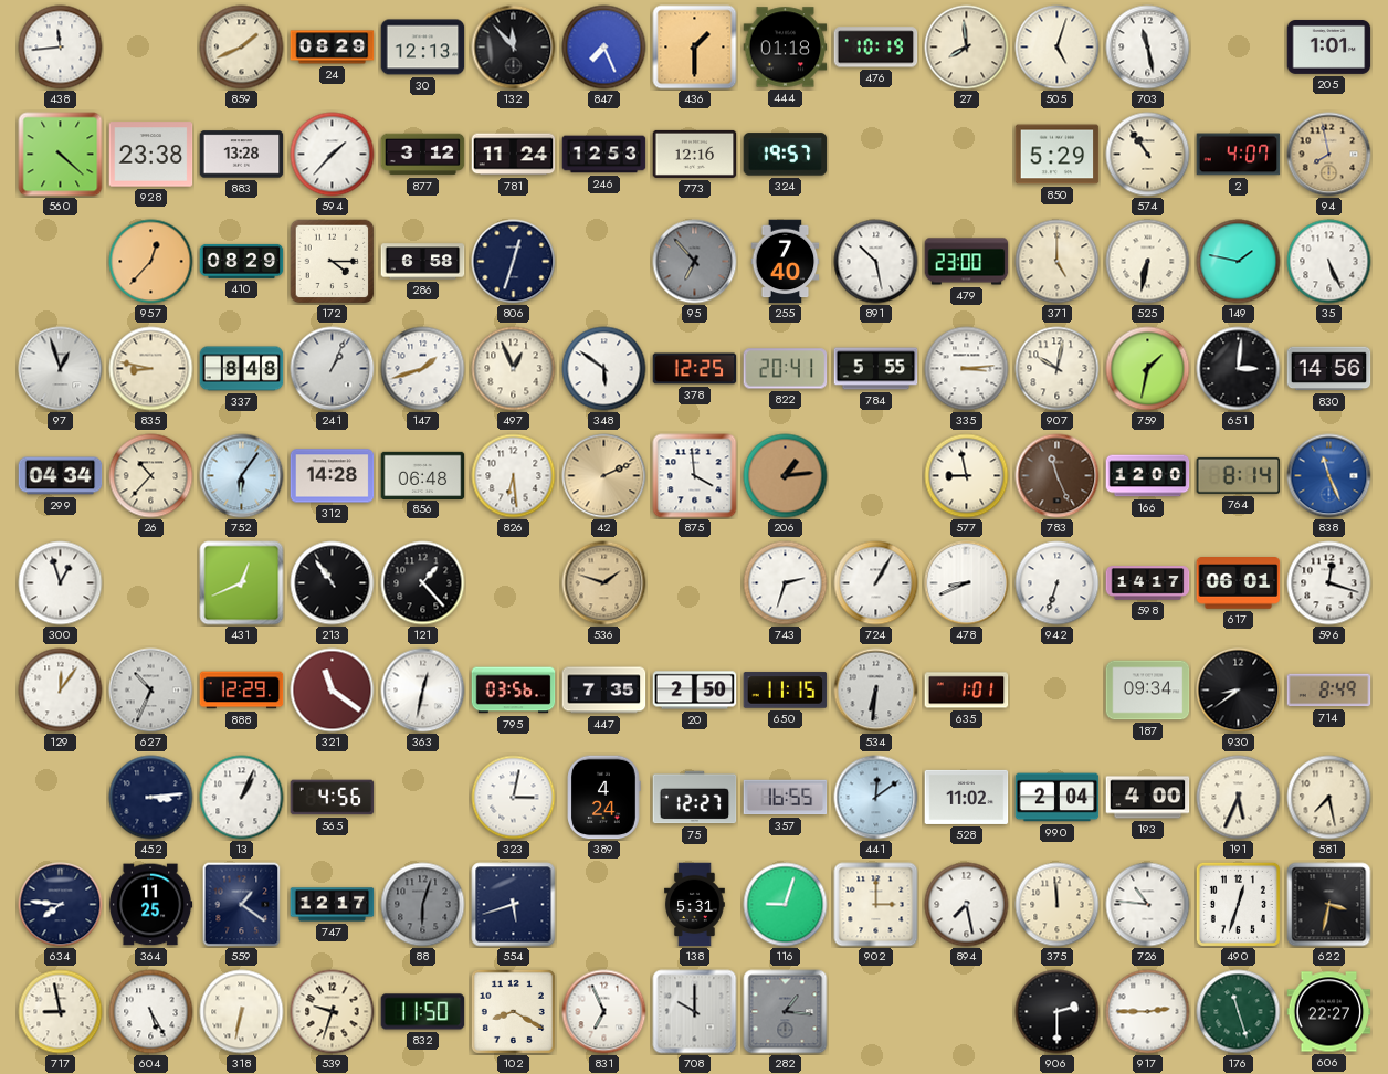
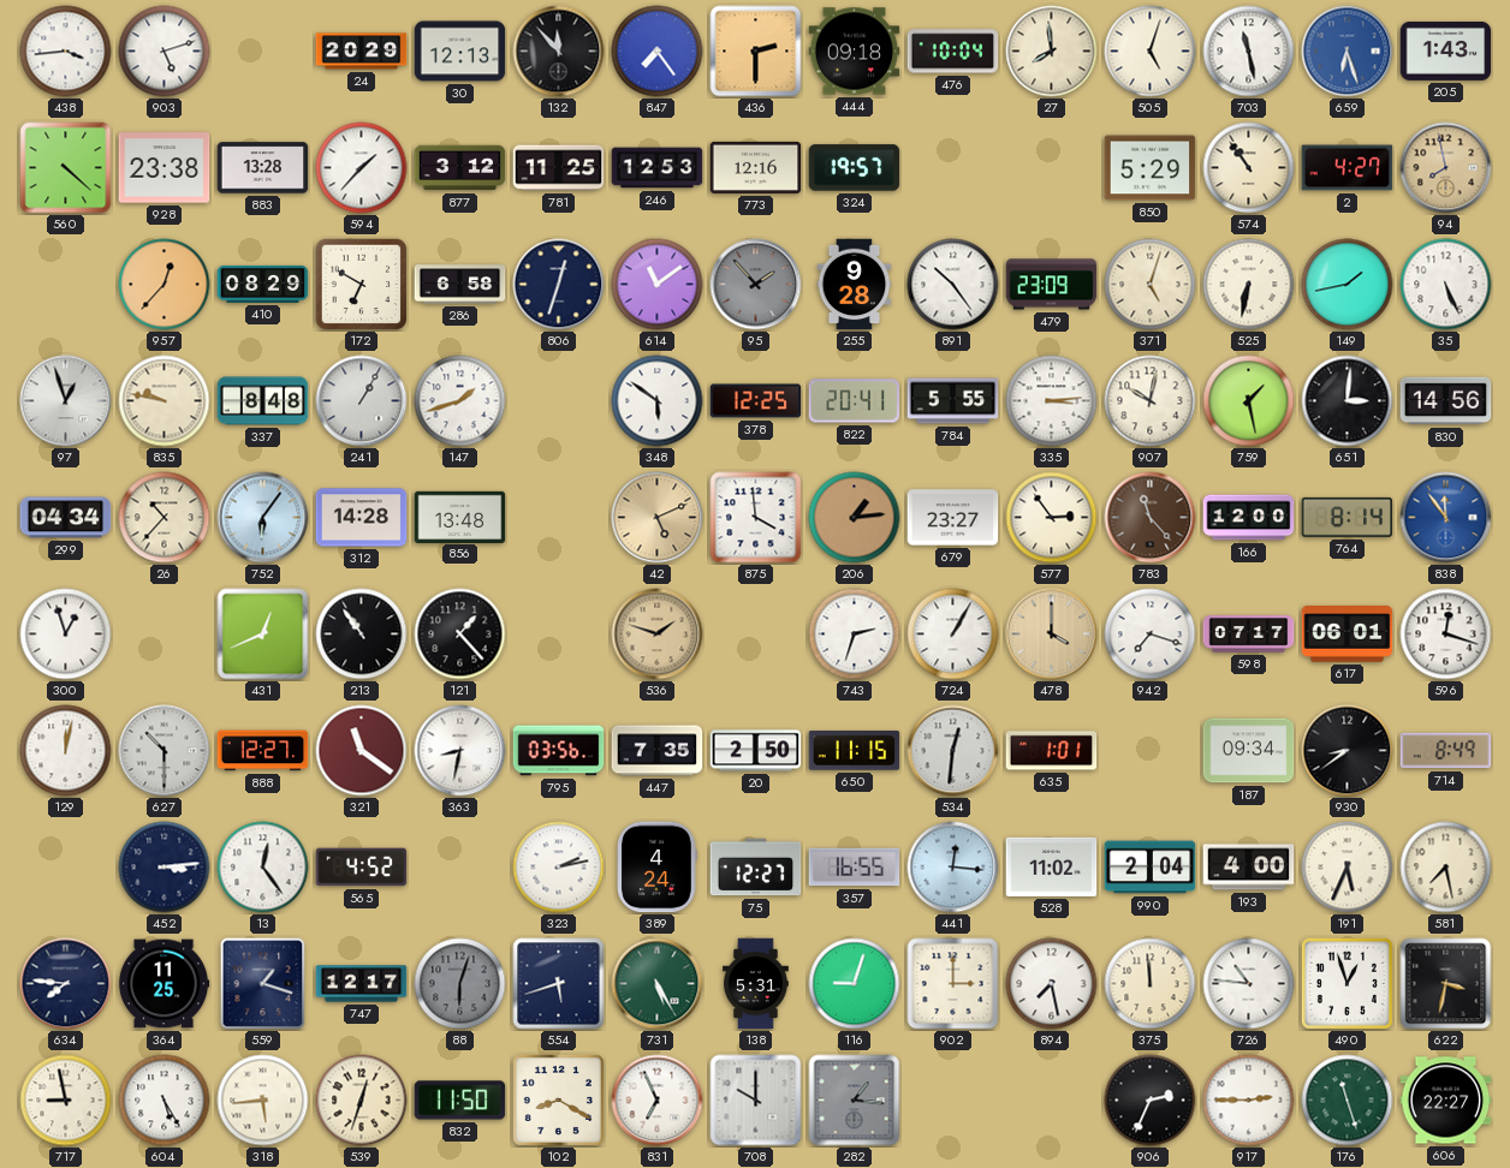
438: 11:44 -> 3:44 (66, 52)
903: none -> 5:12 (165, 52)
859: 1:41 -> none (242, 48)
24: 08:29 -> 20:29 (362, 52)
847: 7:26 -> 7:24 (658, 52)
436: 1:30 -> 2:30 (756, 52)
444: 01:18 -> 09:18 (855, 52)
476: 10:19 -> 10:04 (953, 52)
659: none -> 6:27 (1348, 52)
205: 1:01 -> 1:43 (1446, 50)
781: 11:24 -> 11:25 (559, 168)
2: 4:07 -> 4:27 (1348, 168)
172: 4:15 -> 6:50 (361, 284)
614: none -> 11:09 (658, 285)
95: 6:53 -> 1:53 (756, 285)
255: 7:40 -> 9:28 (855, 285)
891: 10:28 -> 10:24 (953, 285)
479: 23:00 -> 23:09 (1052, 285)
371: 5:00 -> 5:03 (1151, 285)
149: 1:47 -> 1:43 (1348, 285)
835: 8:47 -> 9:47 (165, 401)
241: 1:04 -> 1:05 (362, 401)
497: 12:56 -> none (514, 369)
759: 1:32 -> 1:28 (1249, 401)
856: 06:48 -> 13:48 (460, 517)
826: 6:29 -> none (514, 476)
42: 2:11 -> 5:11 (658, 518)
679: none -> 23:27 (953, 518)
577: 8:58 -> 2:54 (1052, 518)
783: 11:26 -> 11:23 (1151, 518)
838: 11:26 -> 11:54 (1446, 518)
478: 8:41 -> 4:00 (1052, 634)
478 dial: white -> champagne (1052, 634)
942: 6:33 -> 7:18 (1151, 634)
598: 14:17 -> 07:17 (1249, 634)
129: 12:06 -> 12:02 (66, 751)
627: 10:34 -> 10:30 (165, 751)
888: 12:29 -> 12:27 (263, 751)
363: 12:32 -> 8:32 (460, 751)
534: 6:31 -> 12:31 (953, 751)
13: 1:04 -> 12:24 (263, 868)
565: 4:56 -> 4:52 (362, 868)
323: 3:02 -> 2:13 (559, 868)
441: 12:09 -> 12:16 (953, 868)
559: 1:21 -> 1:18 (263, 984)
731: none -> 5:25 (658, 984)
490: 12:33 -> 12:57 (1346, 983)
318: 6:32 -> 5:44 (263, 1101)
539: 9:33 -> 12:33 (362, 1101)
906: 2:30 -> 2:34 (1151, 1101)
